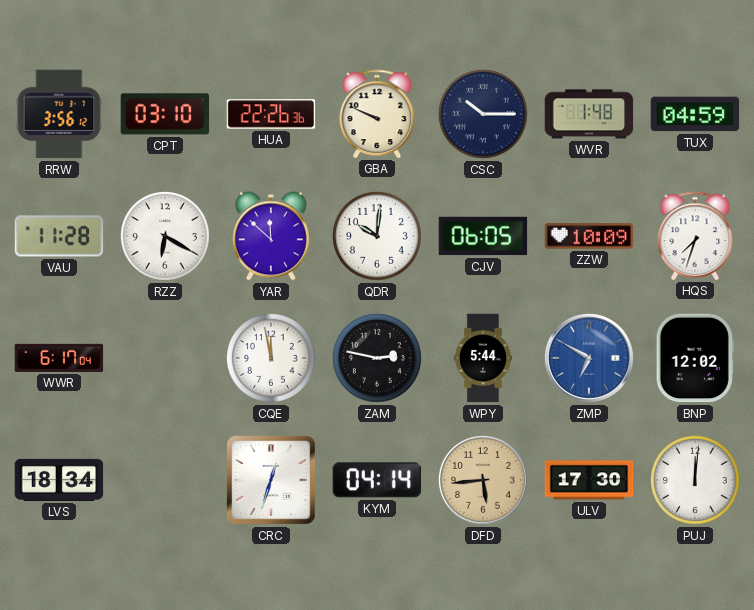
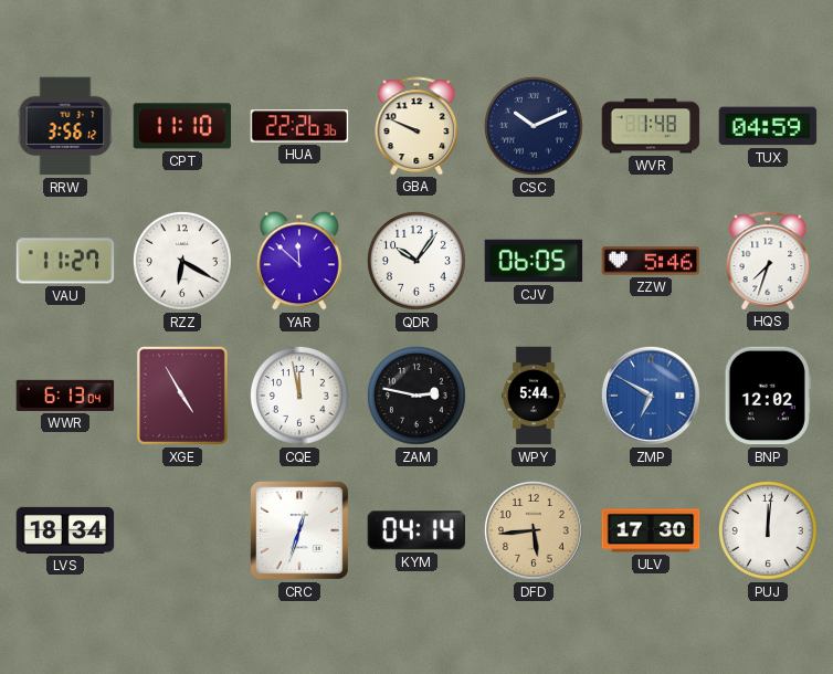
CPT: 03:10 -> 11:10 (182, 126)
CSC: 10:15 -> 10:11 (534, 126)
VAU: 11:28 -> 11:27 (65, 261)
QDR: 10:01 -> 10:06 (416, 261)
ZZW: 10:09 -> 5:46 (651, 261)
WWR: 6:17 -> 6:13 (65, 396)
XGE: none -> 4:55 (182, 396)
